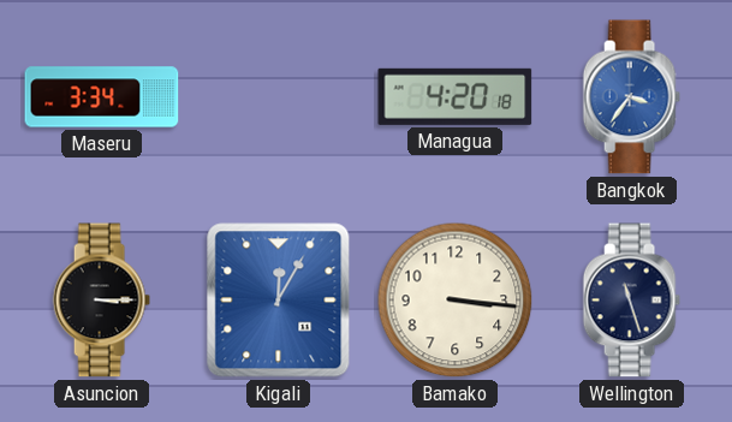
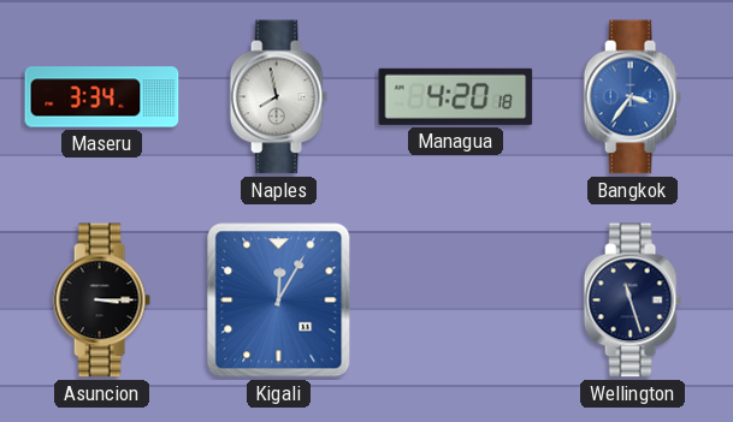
Naples: none -> 7:58 (278, 97)
Bamako: 3:16 -> none (456, 301)
